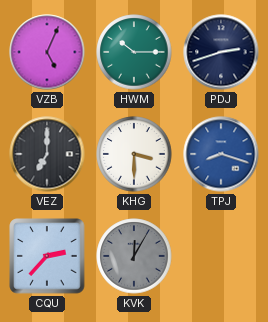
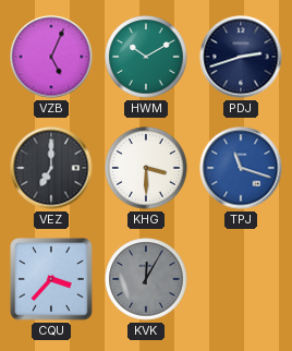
HWM: 10:15 -> 10:10 (146, 57)
TPJ: 8:18 -> 11:18 (241, 168)
CQU: 2:37 -> 3:37 (51, 279)
